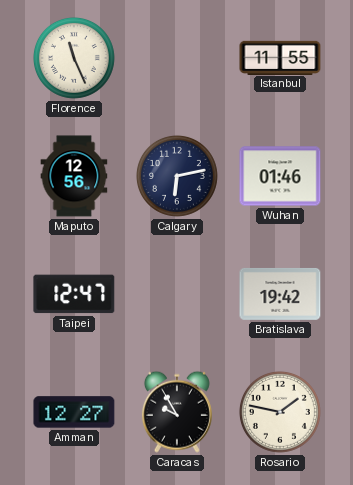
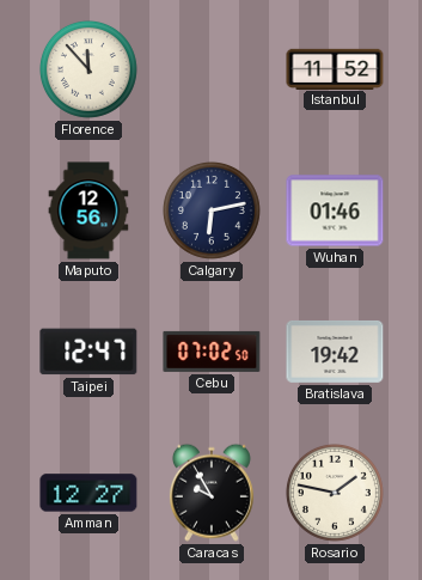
Florence: 11:26 -> 11:53 (88, 69)
Istanbul: 11:55 -> 11:52 (335, 68)
Cebu: none -> 07:02 (212, 352)
